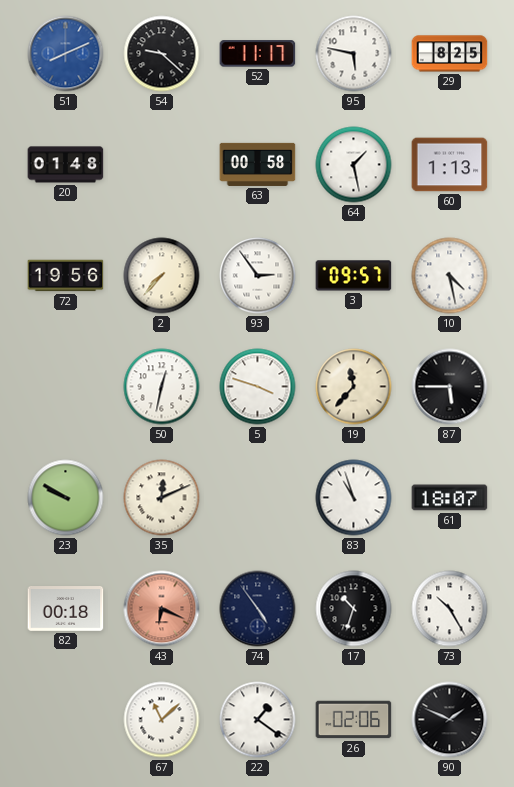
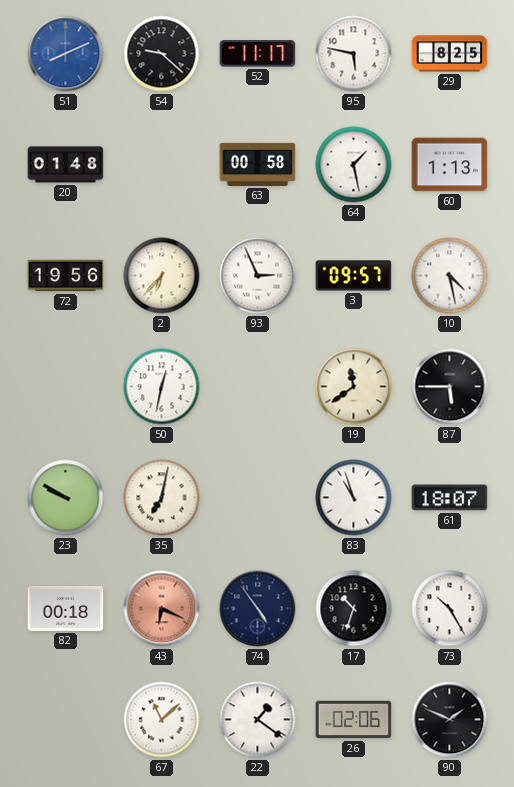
2: 7:37 -> 6:37 (162, 276)
93: 2:54 -> 2:56 (258, 276)
5: 3:48 -> none (258, 387)
19: 11:37 -> 11:39 (354, 387)
35: 12:11 -> 7:02 (162, 498)
